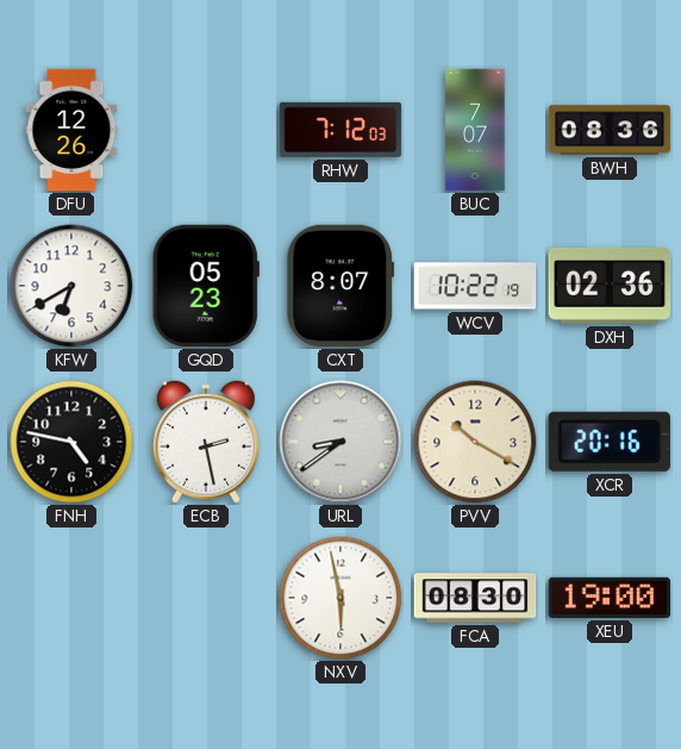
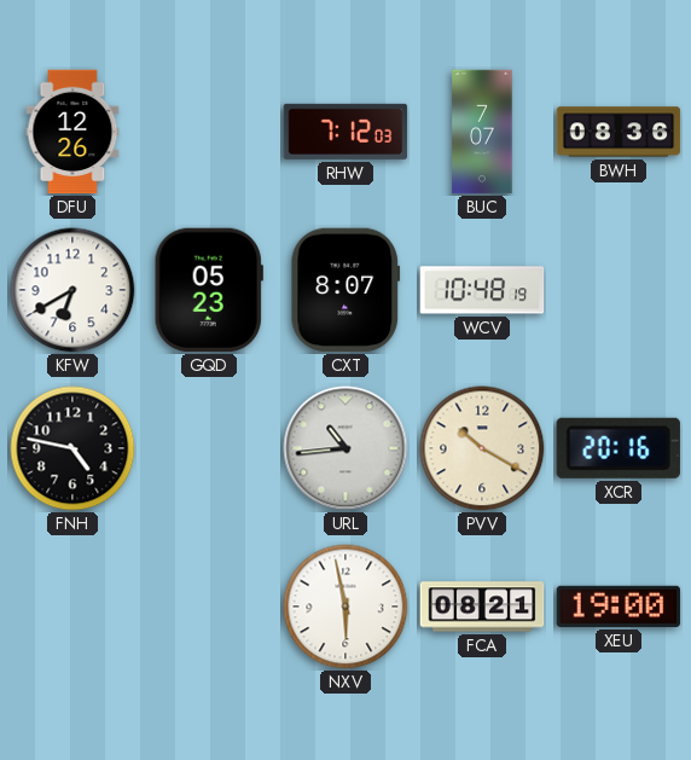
WCV: 10:22 -> 10:48 (482, 290)
DXH: 02:36 -> none (610, 286)
ECB: 2:28 -> none (206, 442)
URL: 8:39 -> 10:44 (345, 448)
FCA: 08:30 -> 08:21 (482, 607)
